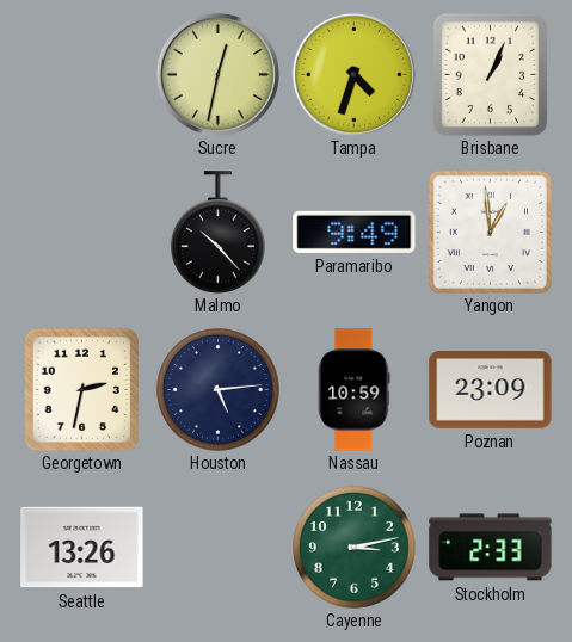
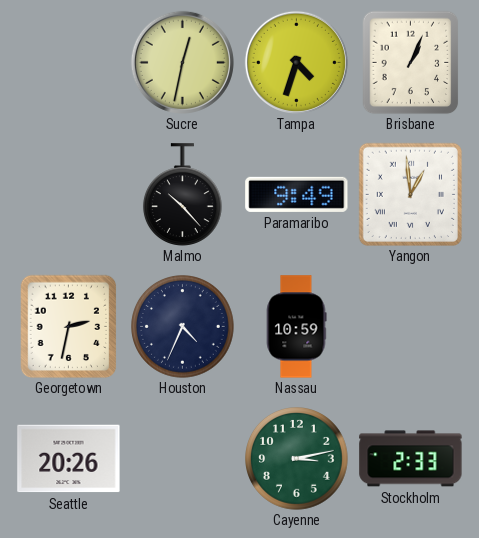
Houston: 5:14 -> 4:34 (183, 327)
Poznan: 23:09 -> none (491, 390)
Seattle: 13:26 -> 20:26 (69, 459)
